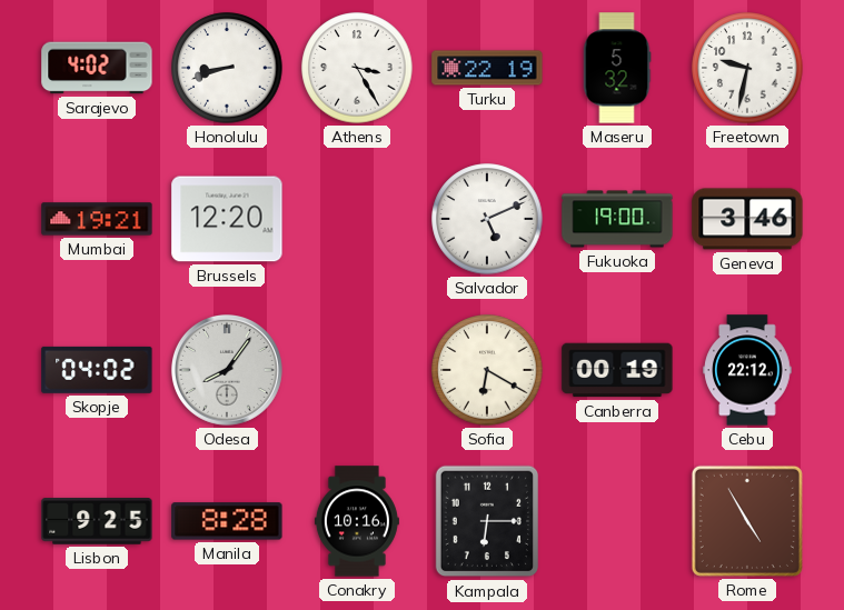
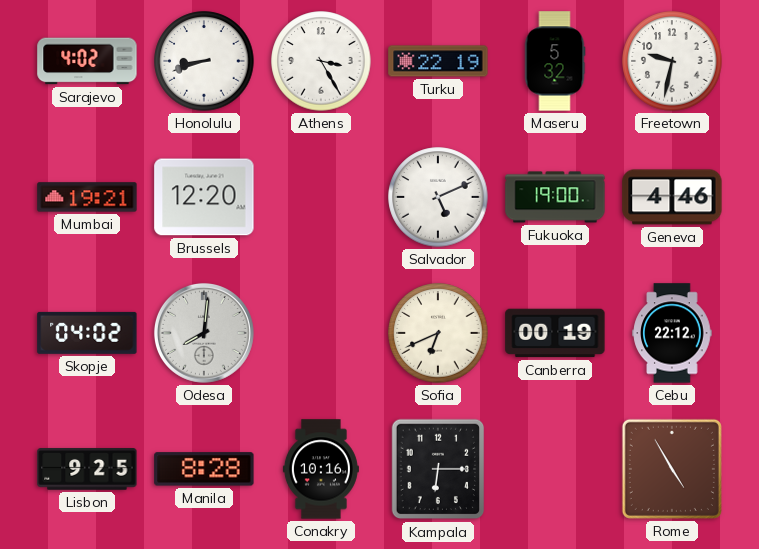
Geneva: 3:46 -> 4:46 (672, 197)
Odesa: 8:06 -> 8:01 (204, 333)
Sofia: 6:20 -> 6:41 (438, 333)
